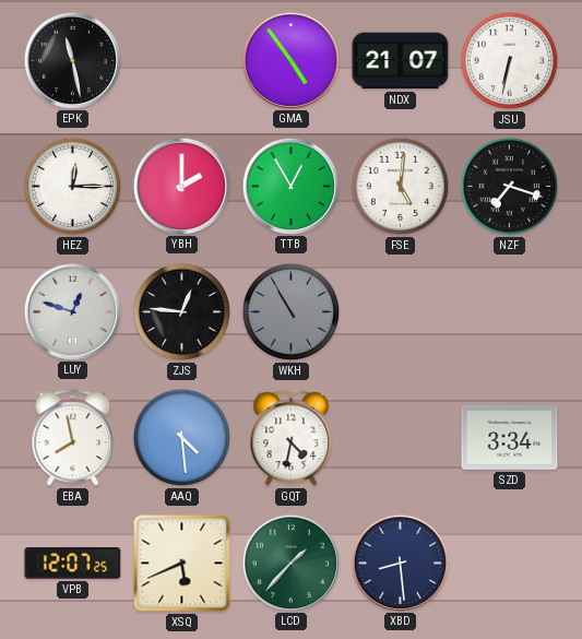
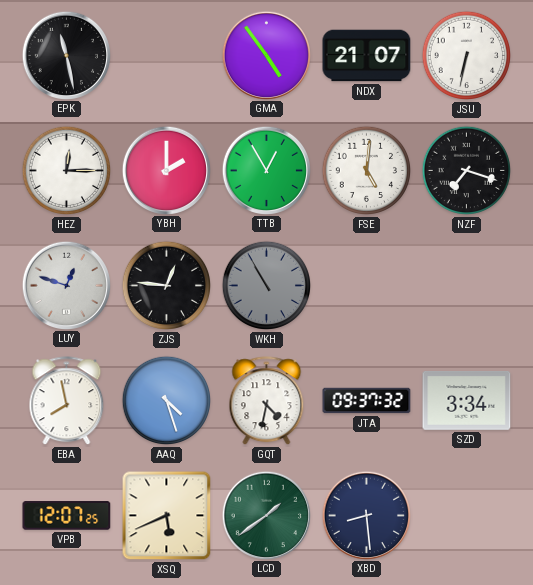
AAQ: 4:29 -> 4:27 (167, 401)
JTA: none -> 09:37 (367, 401)
LCD: 1:37 -> 1:39 (266, 515)
